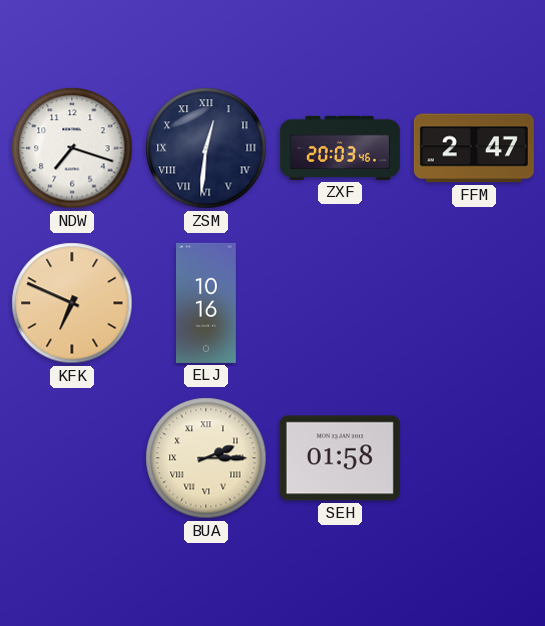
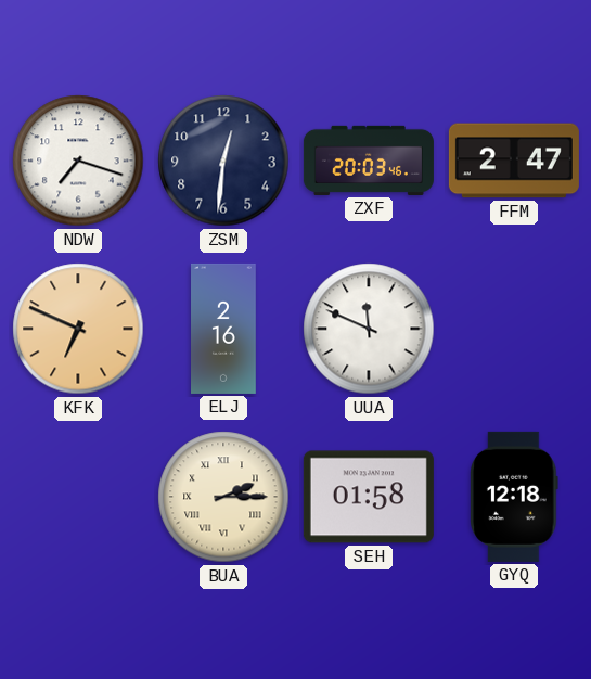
ZSM numerals: Roman -> Arabic (223, 161)
ELJ: 10:16 -> 2:16 (224, 329)
UUA: none -> 11:49 (369, 329)
GYQ: none -> 12:18 (514, 497)
